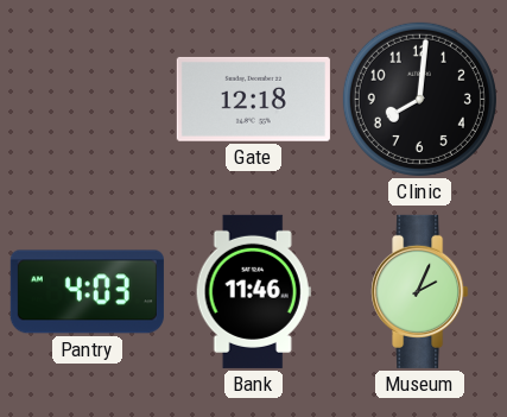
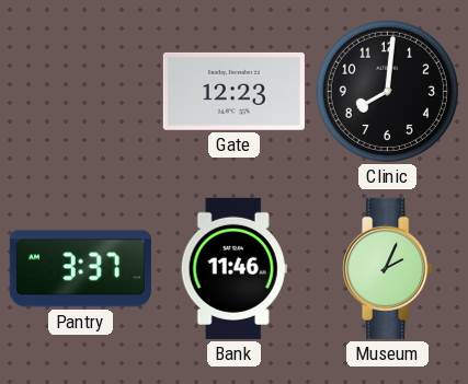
Gate: 12:18 -> 12:23 (233, 91)
Pantry: 4:03 -> 3:37 (80, 269)
